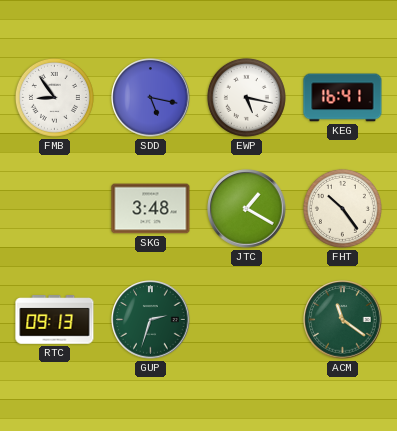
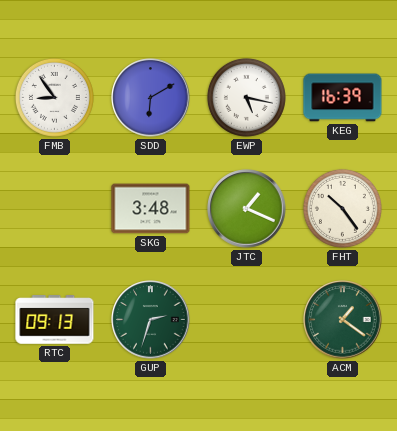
SDD: 5:17 -> 6:10 (151, 98)
KEG: 16:41 -> 16:39 (343, 98)
JTC: 1:20 -> 1:19 (247, 209)
ACM: 11:21 -> 1:21 (343, 320)
